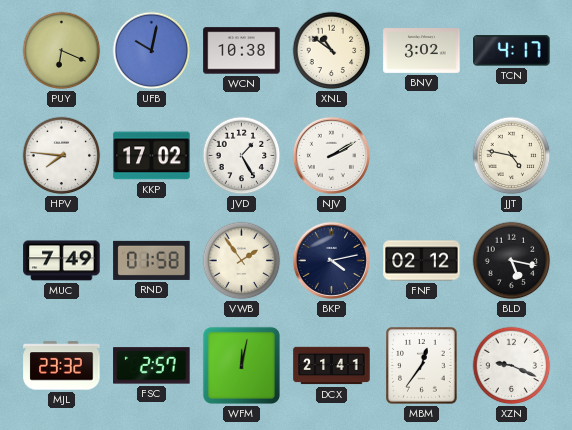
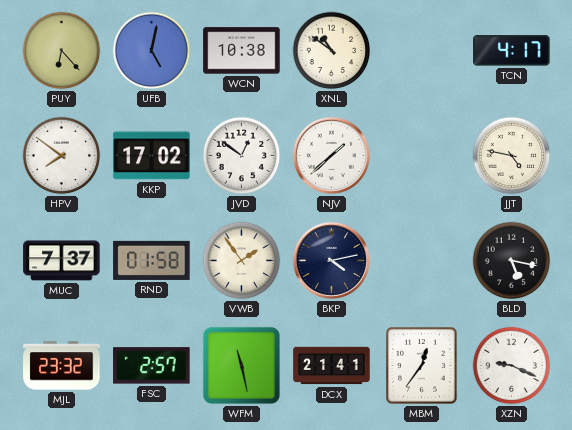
PUY: 6:19 -> 6:23 (62, 51)
UFB: 10:02 -> 5:02 (152, 51)
BNV: 3:02 -> none (422, 51)
HPV: 7:46 -> 7:51 (62, 156)
JVD: 1:25 -> 12:51 (242, 156)
NJV: 2:10 -> 1:38 (331, 155)
MUC: 7:49 -> 7:37 (62, 261)
FNF: 02:12 -> none (422, 261)
WFM: 12:02 -> 11:28 (241, 365)
